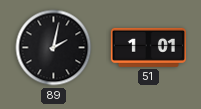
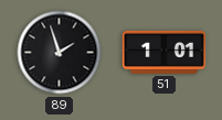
89: 2:02 -> 1:57 (60, 53)
